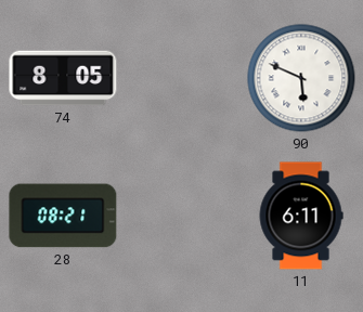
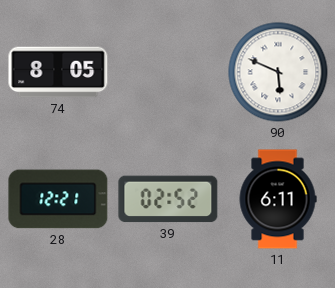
28: 08:21 -> 12:21 (58, 199)
39: none -> 02:52 (168, 199)
